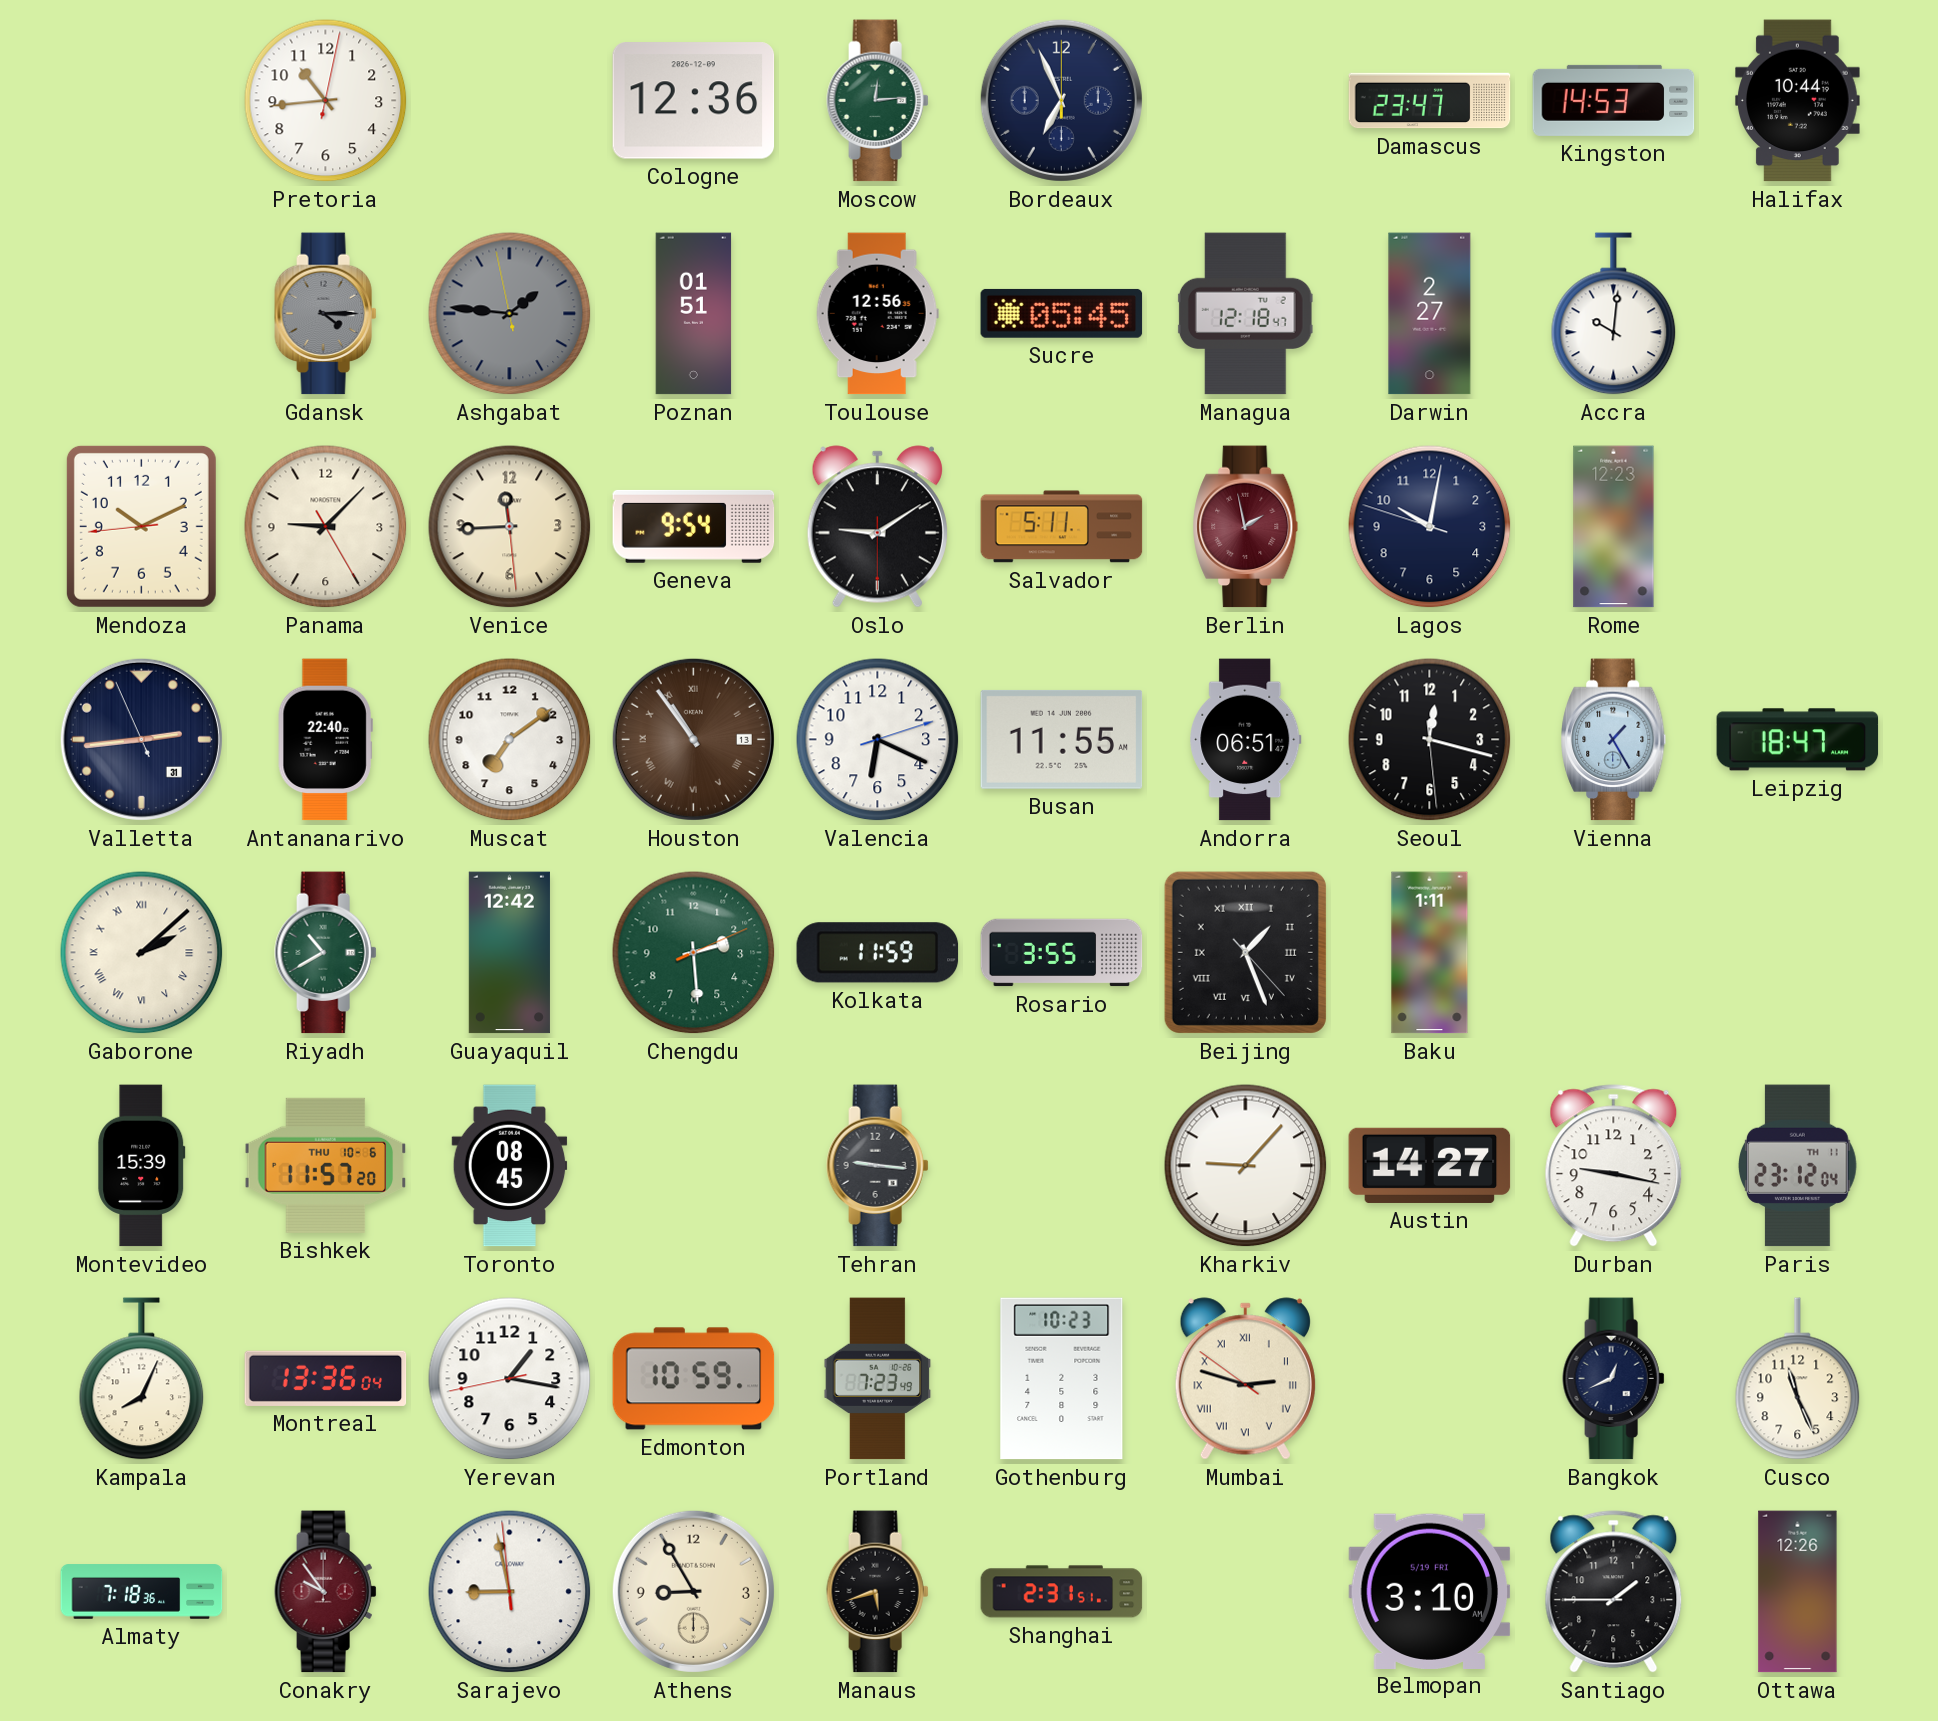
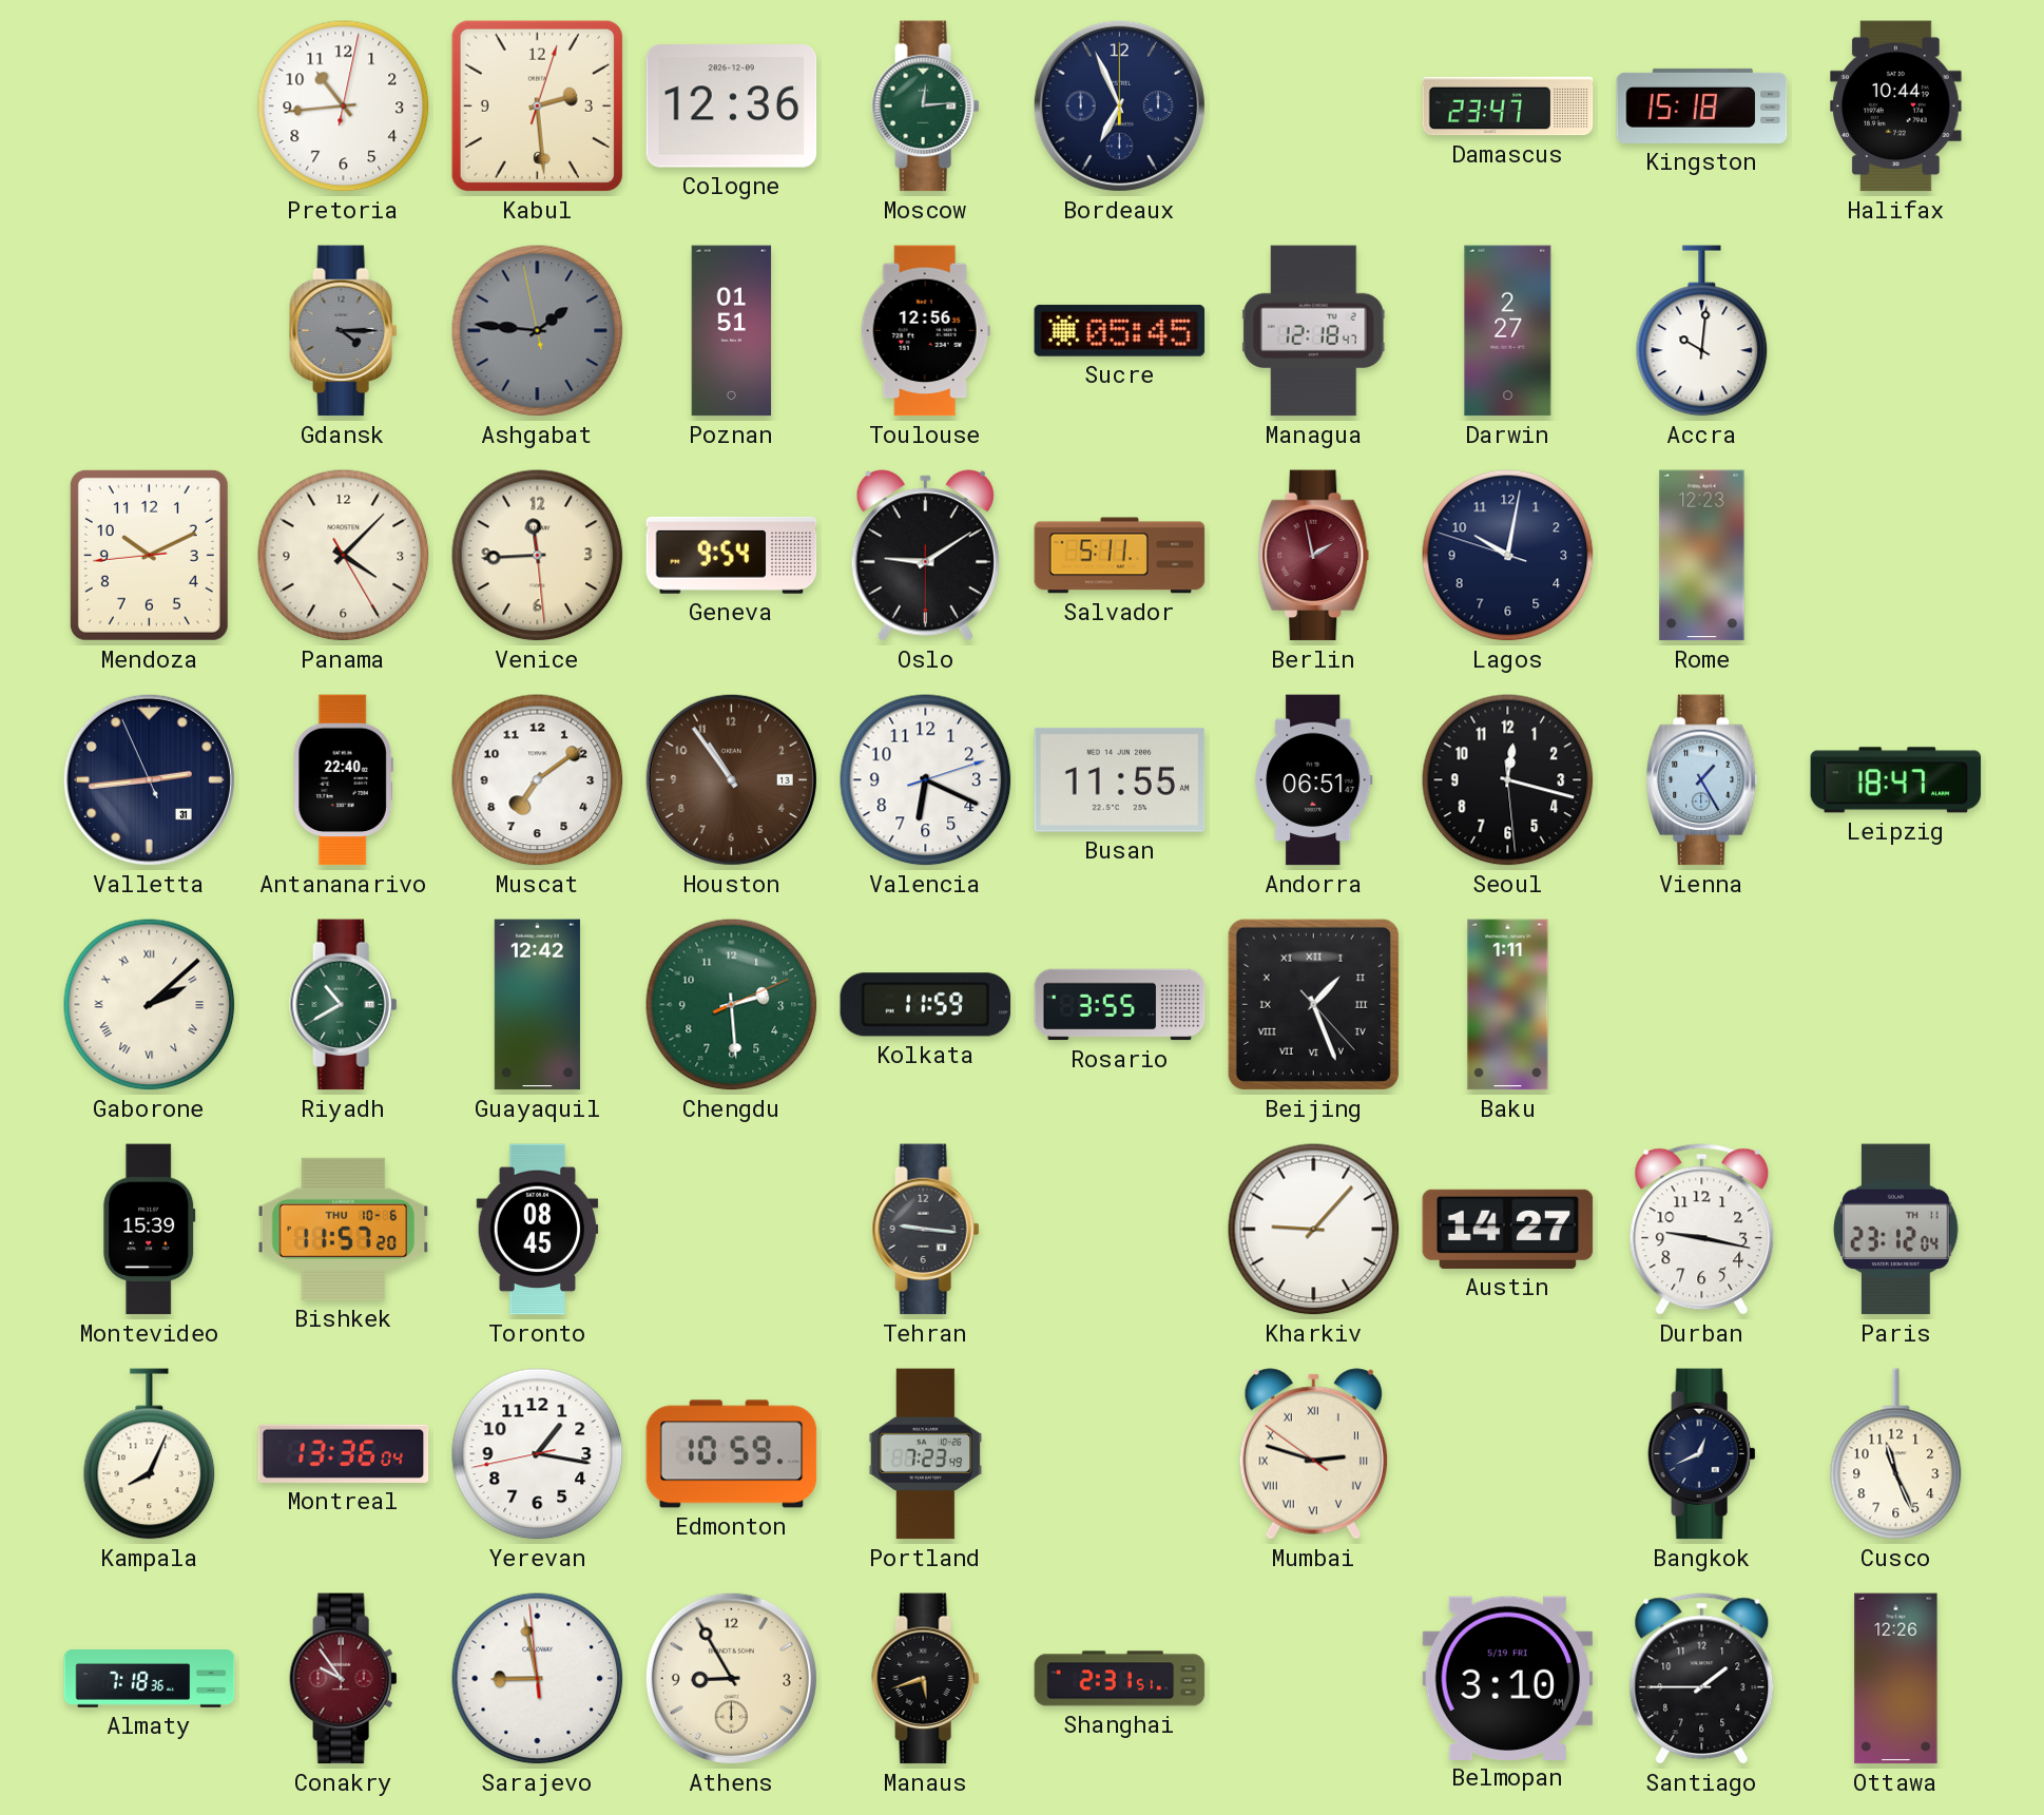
Kabul: none -> 2:29 (537, 105)
Kingston: 14:53 -> 15:18 (1702, 105)
Panama: 9:07 -> 4:07 (344, 556)
Houston numerals: Roman -> Arabic (731, 779)
Gothenburg: 10:23 -> none (1062, 1379)
